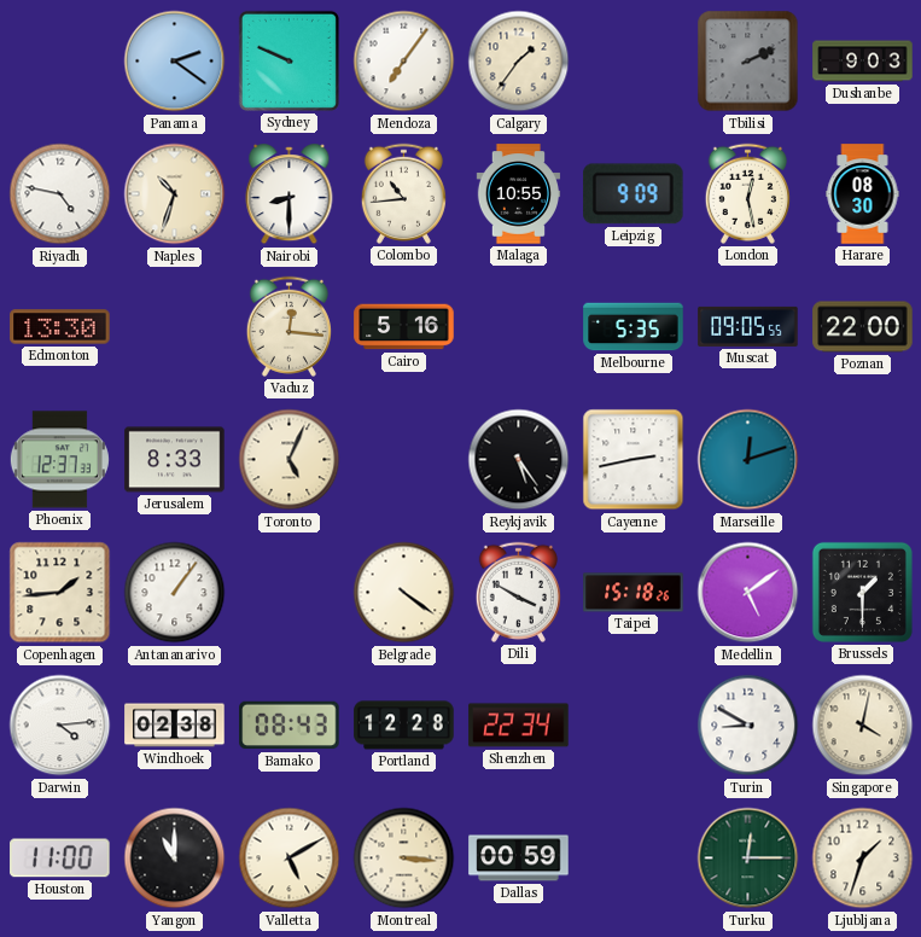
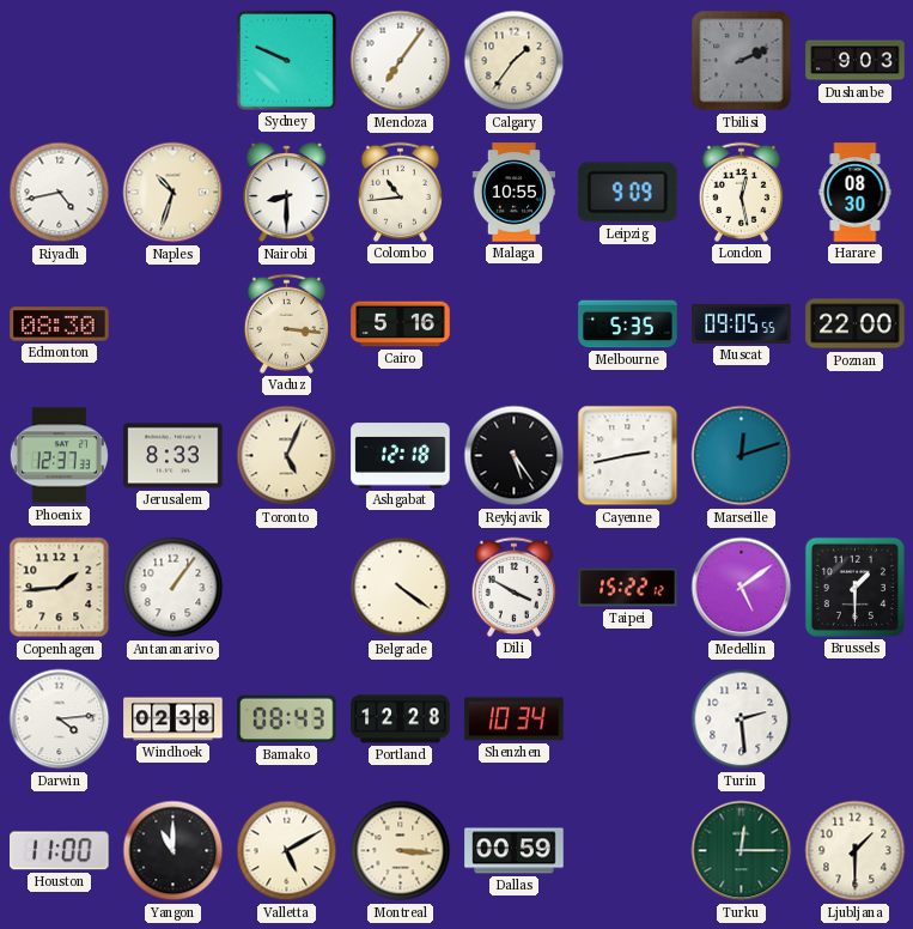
Panama: 2:21 -> none (175, 62)
Riyadh: 4:47 -> 4:43 (60, 193)
Edmonton: 13:30 -> 08:30 (60, 324)
Vaduz: 12:16 -> 3:16 (286, 323)
Ashgabat: none -> 12:18 (401, 456)
Taipei: 15:18 -> 15:22 (628, 588)
Shenzhen: 22:34 -> 10:34 (515, 719)
Turin: 8:50 -> 2:29 (742, 719)
Singapore: 4:02 -> none (863, 726)
Ljubljana: 1:33 -> 1:30 (856, 851)
